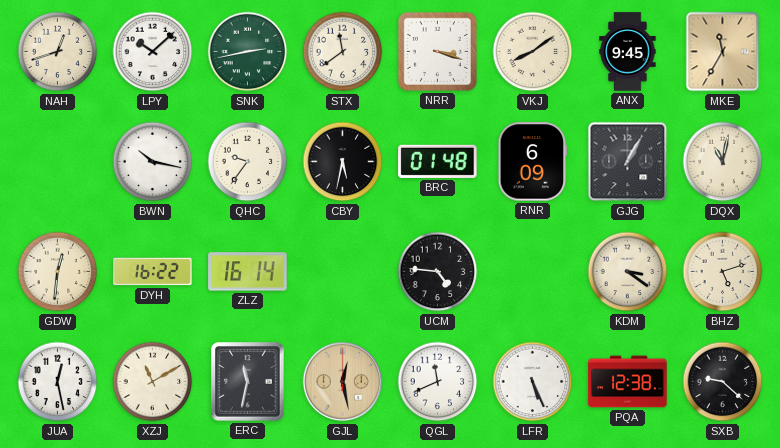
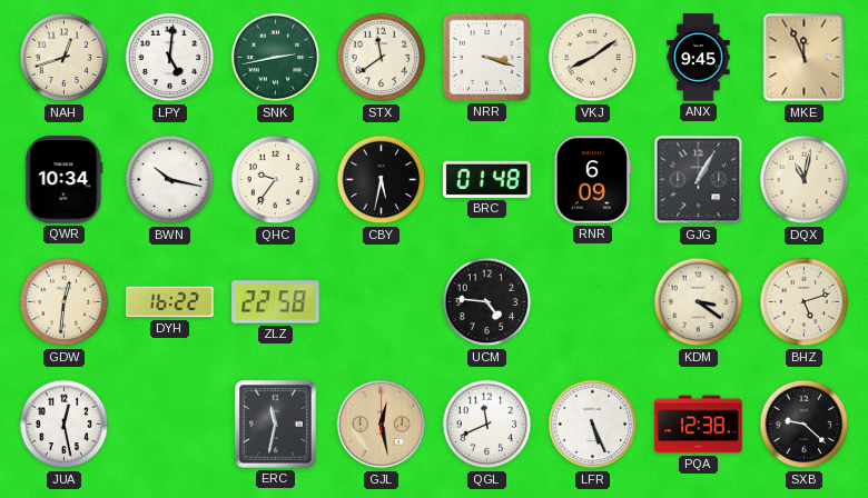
LPY: 10:08 -> 5:01 (170, 58)
MKE: 11:35 -> 11:56 (805, 58)
QWR: none -> 10:34 (65, 180)
ZLZ: 16:14 -> 22:58 (276, 302)
XZJ: 11:10 -> none (153, 382)
